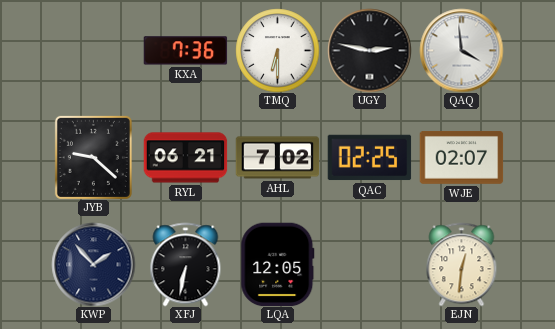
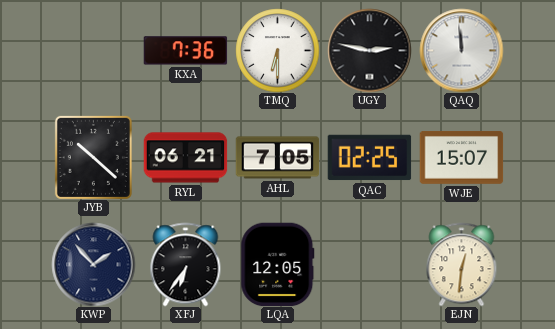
QAQ: 3:59 -> 11:59 (461, 50)
JYB: 9:22 -> 10:22 (93, 157)
AHL: 7:02 -> 7:05 (277, 158)
WJE: 02:07 -> 15:07 (461, 158)
XFJ: 6:32 -> 6:36 (186, 264)
